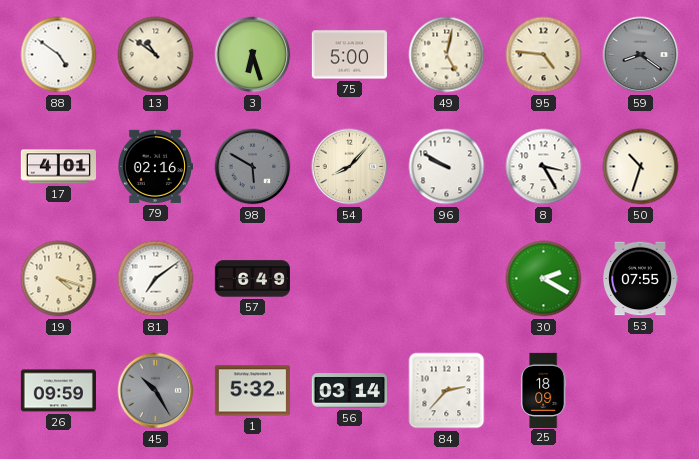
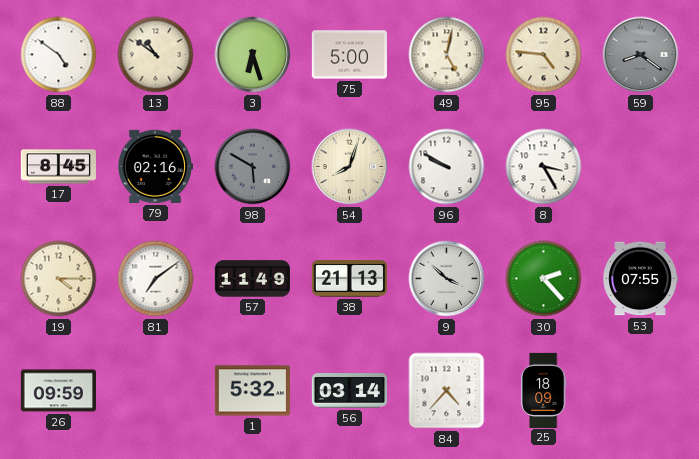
17: 4:01 -> 8:45 (58, 167)
54: 8:07 -> 8:03 (350, 167)
50: 10:33 -> none (641, 167)
19: 4:18 -> 4:15 (59, 279)
57: 6:49 -> 11:49 (252, 279)
38: none -> 21:13 (349, 279)
9: none -> 3:52 (447, 279)
30: 2:20 -> 2:23 (544, 279)
45: 10:25 -> none (156, 391)
84: 2:37 -> 4:37 (447, 391)
